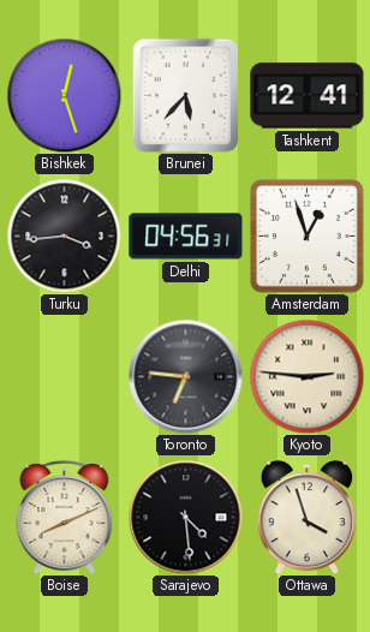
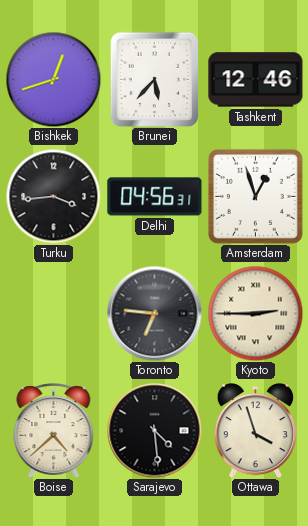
Bishkek: 12:27 -> 12:42 (53, 79)
Tashkent: 12:41 -> 12:46 (256, 80)
Kyoto: 2:46 -> 2:45 (255, 313)
Boise: 8:11 -> 4:38 (54, 430)
